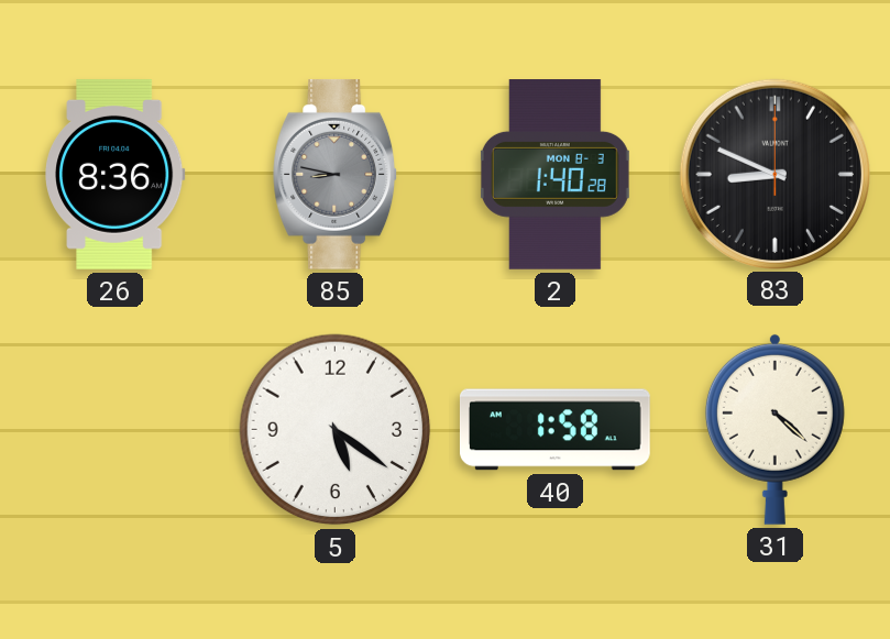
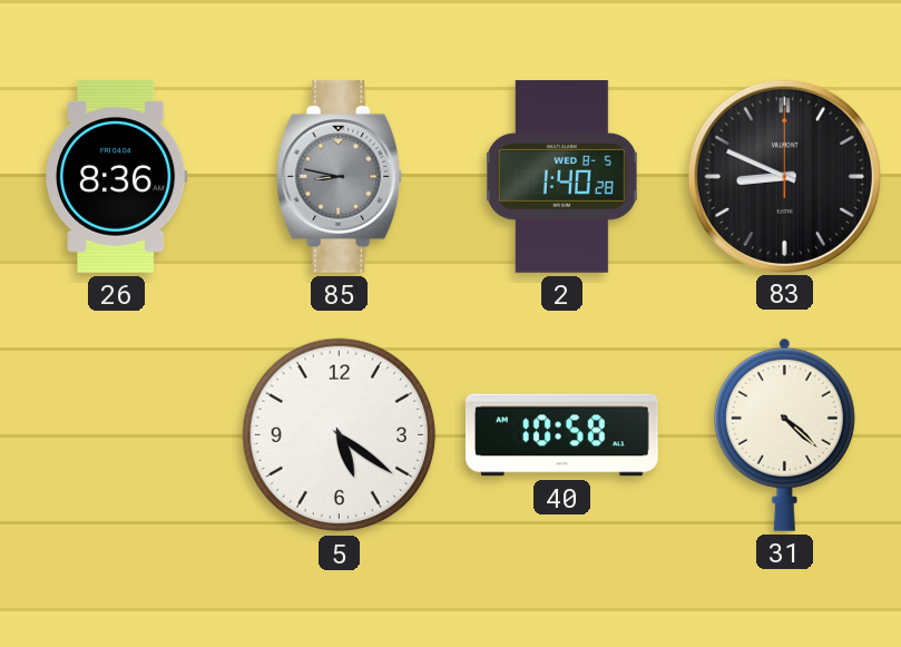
2 date: MON 8-3 -> WED 8-5 (561, 177)
40: 1:58 -> 10:58 (561, 435)
